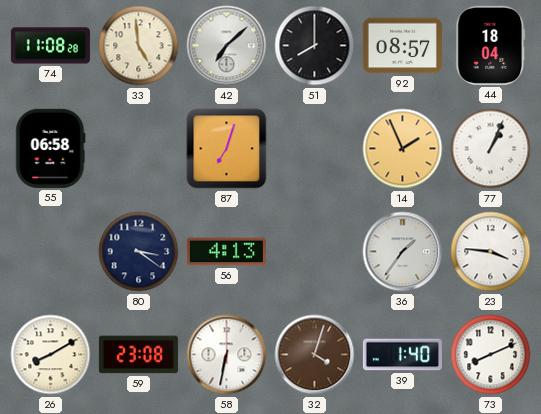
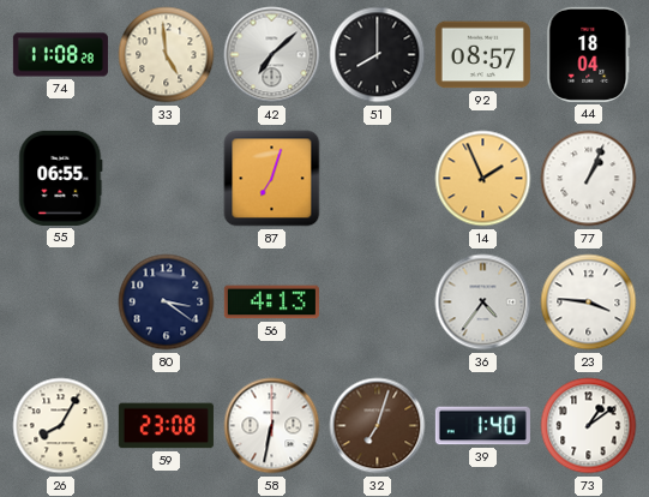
55: 06:58 -> 06:55 (61, 178)
36: 1:36 -> 4:36 (483, 303)
26: 8:10 -> 8:05 (61, 426)
32: 4:03 -> 7:03 (378, 426)
73: 8:11 -> 1:09 (589, 426)
